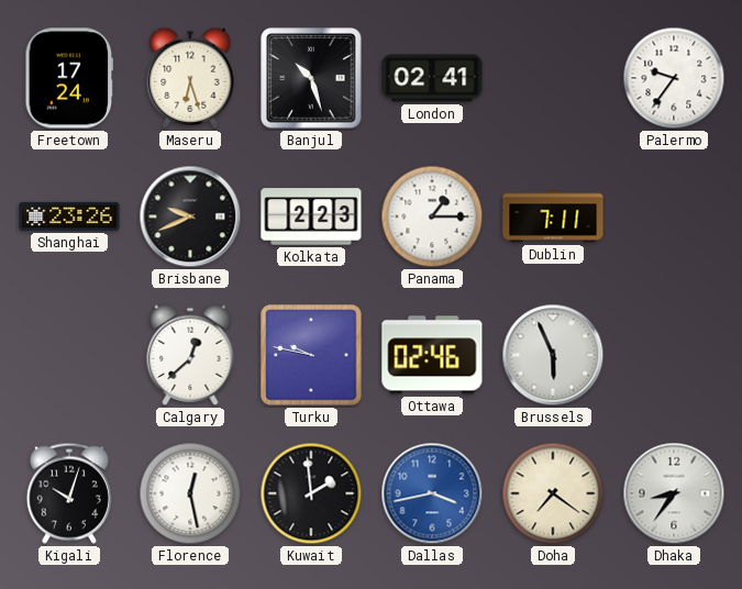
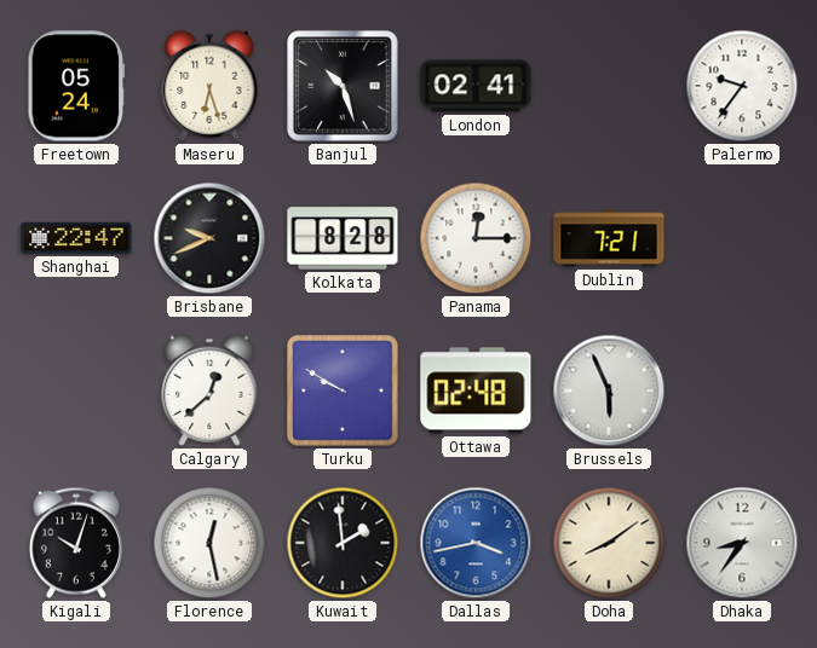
Freetown: 17:24 -> 05:24 (76, 86)
Shanghai: 23:26 -> 22:47 (76, 238)
Kolkata: 2:23 -> 8:28 (343, 238)
Panama: 1:15 -> 12:15 (476, 238)
Dublin: 7:11 -> 7:21 (609, 238)
Turku: 9:47 -> 9:50 (343, 390)
Ottawa: 02:46 -> 02:48 (476, 390)
Doha: 7:21 -> 8:09 (609, 543)
